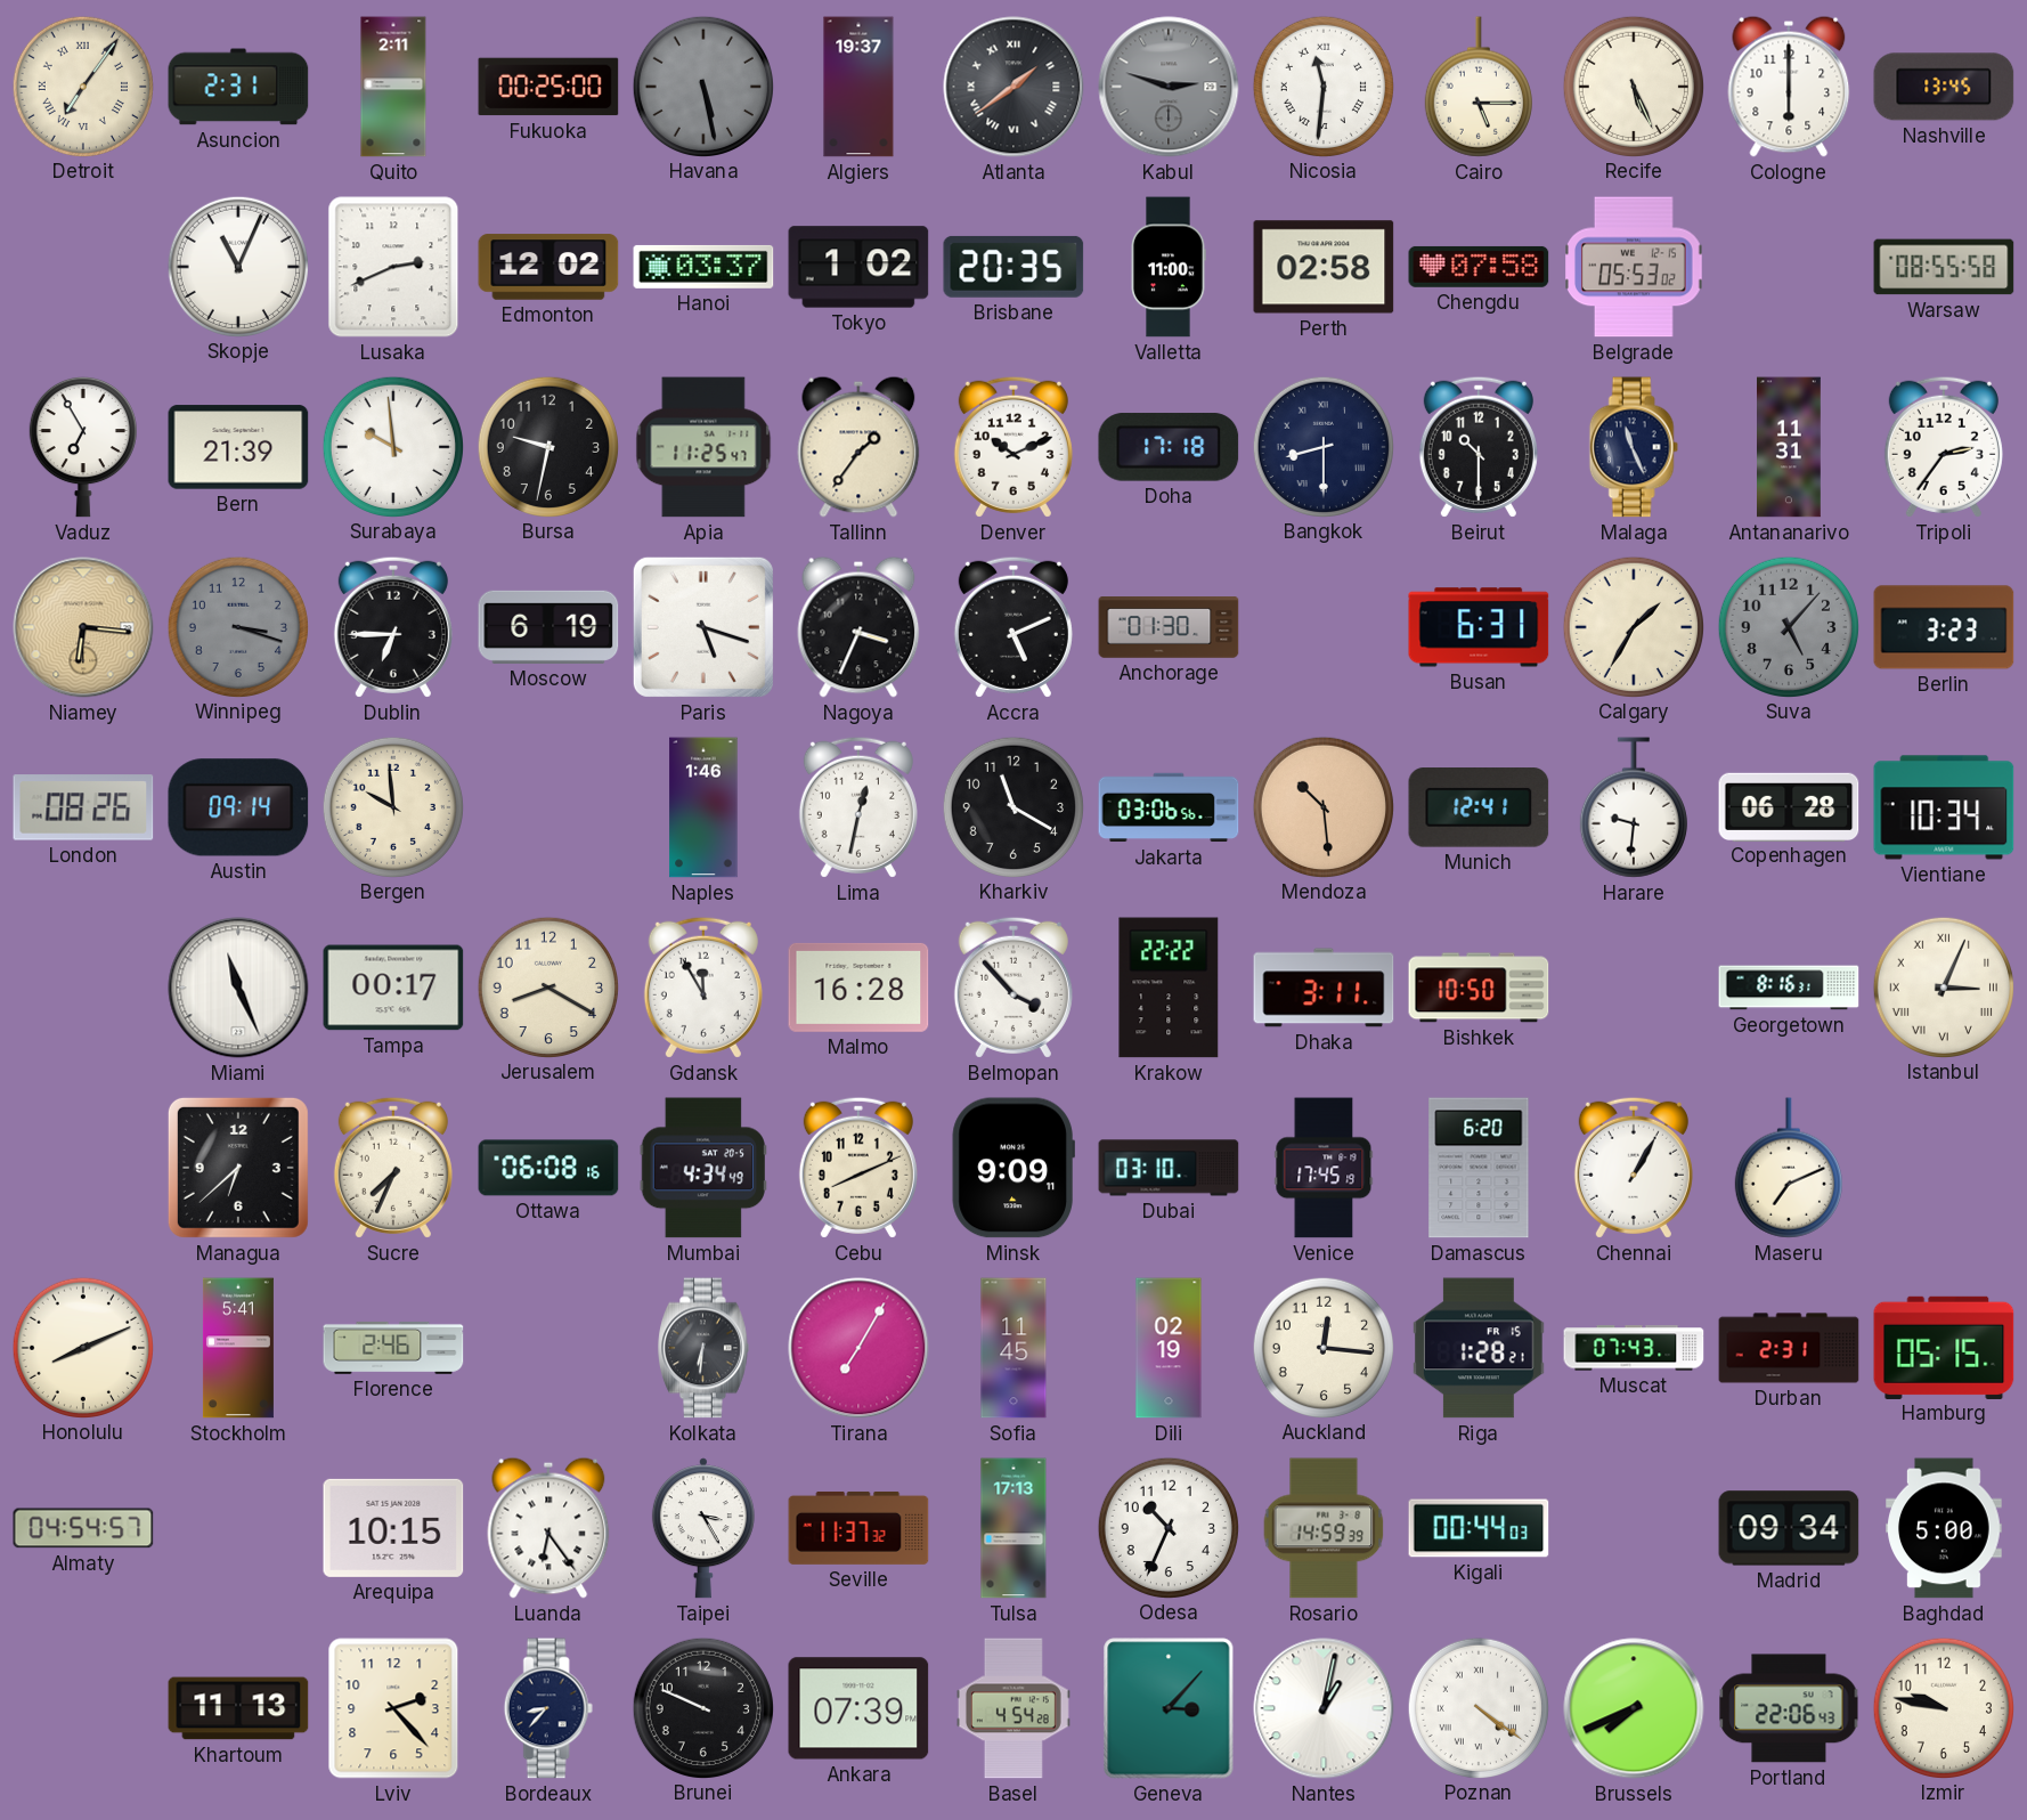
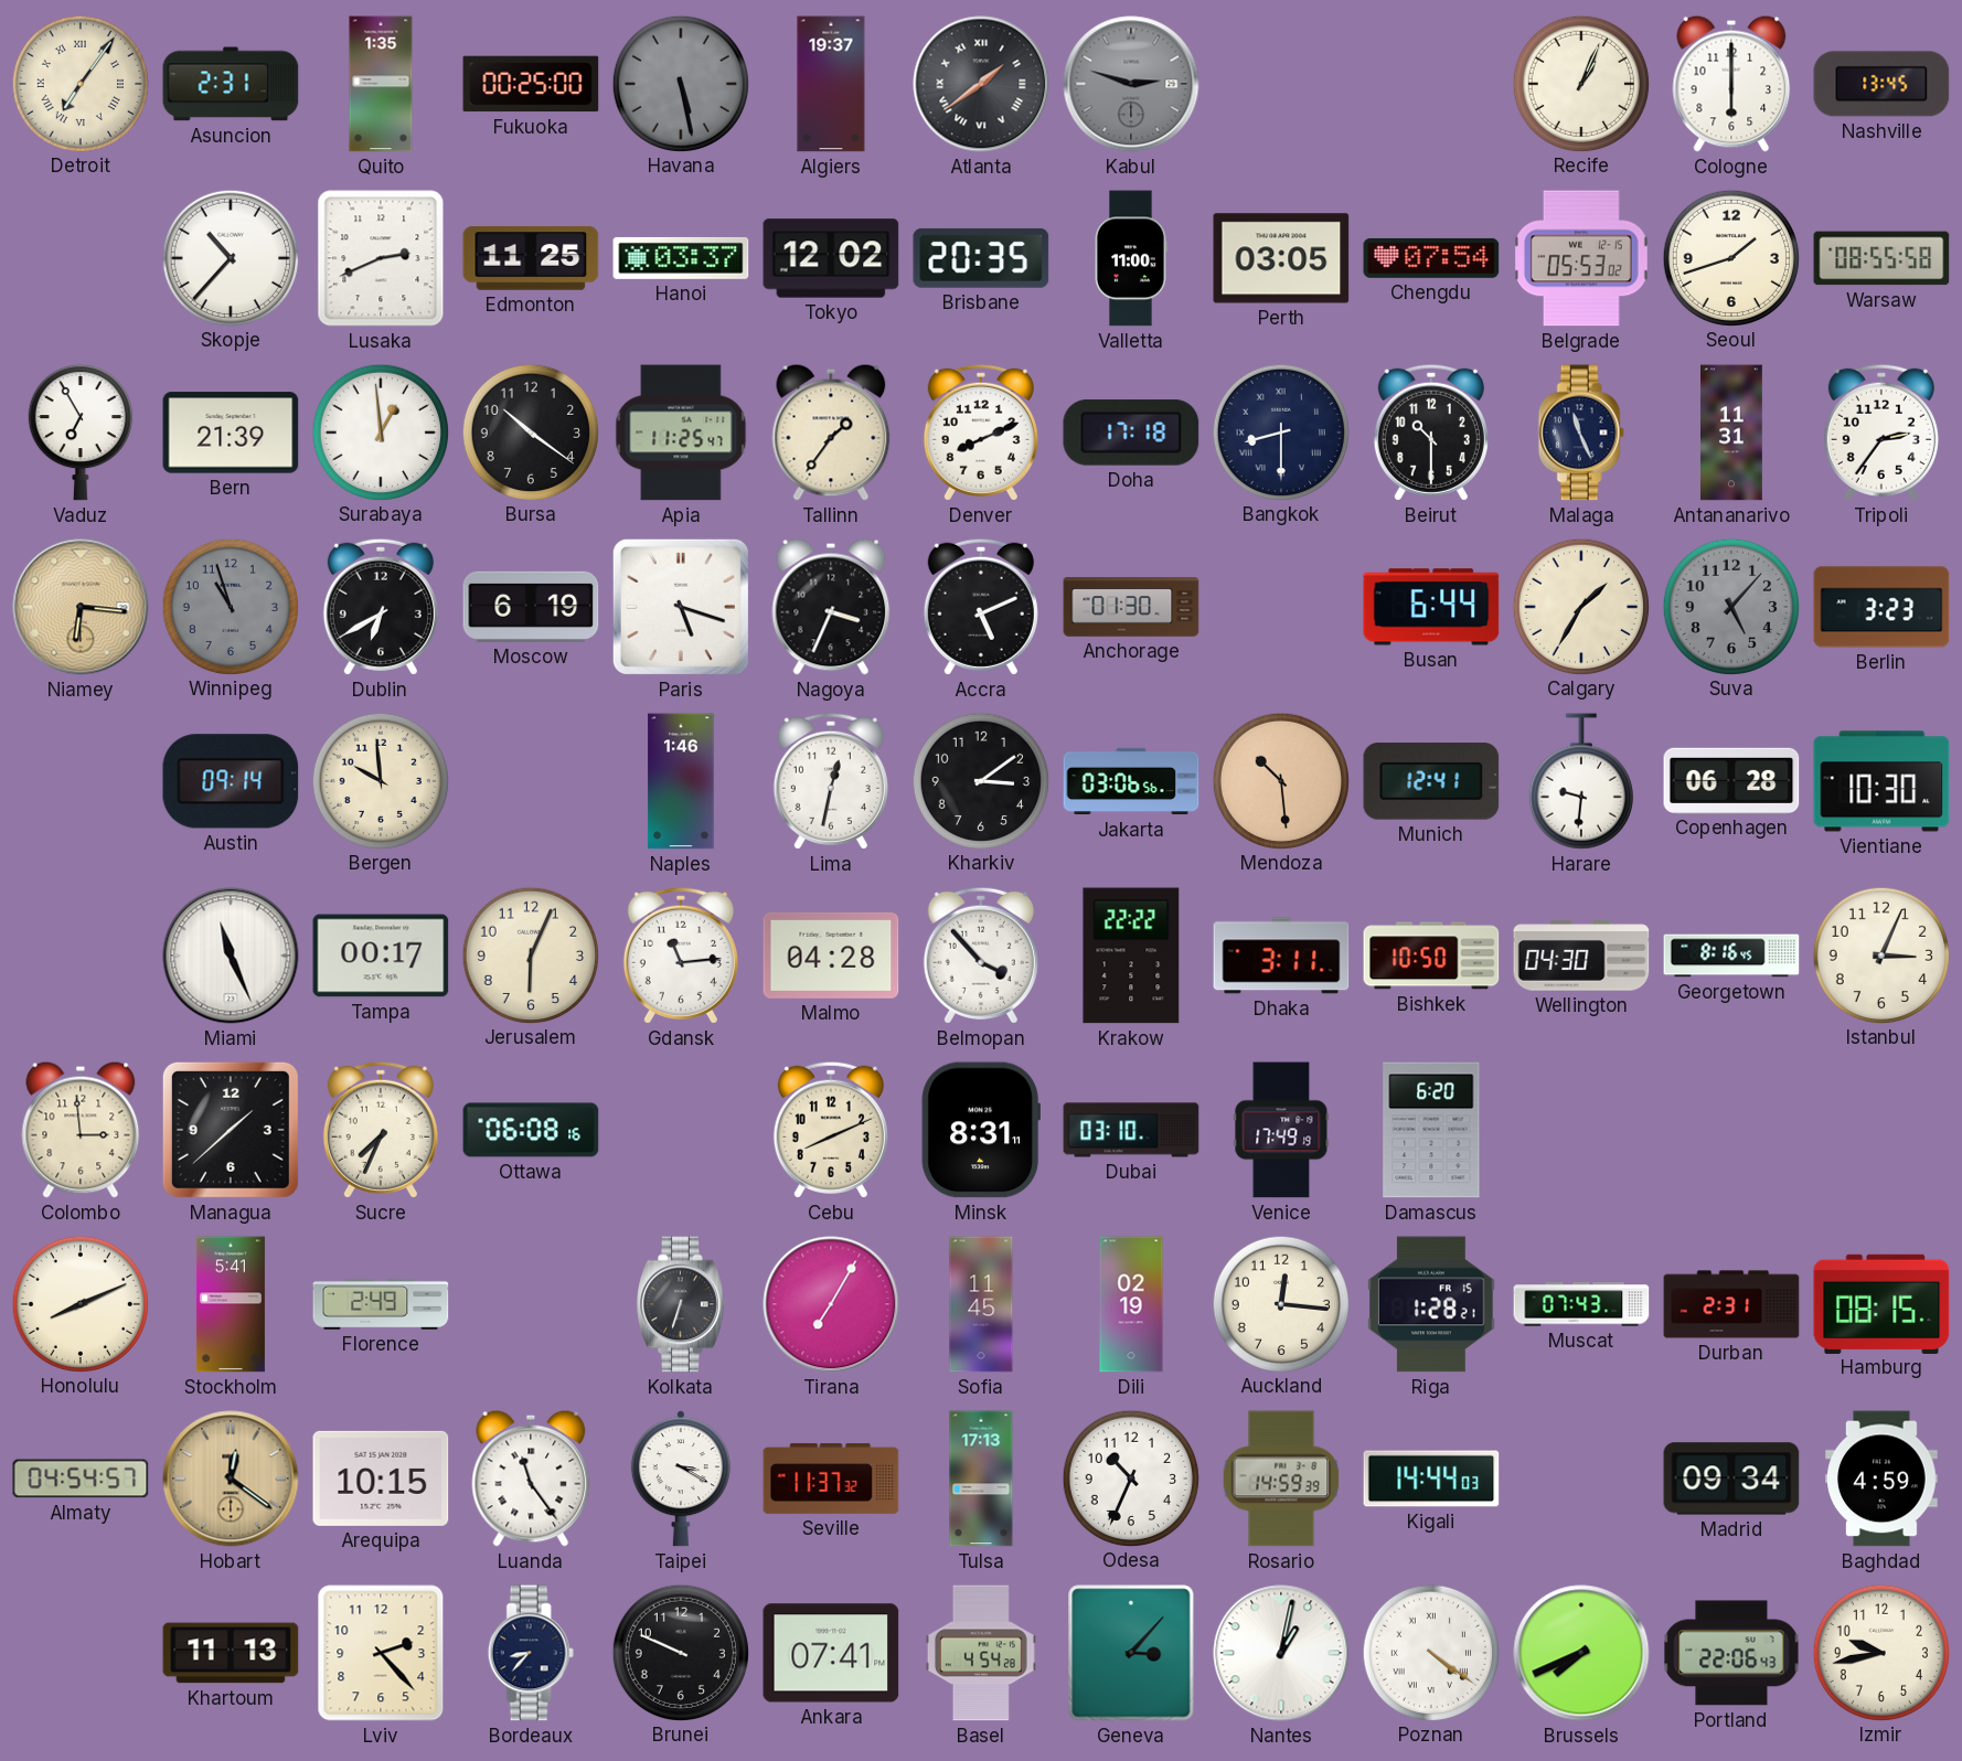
Quito: 2:11 -> 1:35 (381, 84)
Nicosia: 11:31 -> none (1322, 86)
Cairo: 5:15 -> none (1479, 87)
Recife: 5:26 -> 1:04 (1580, 83)
Skopje: 11:04 -> 10:37 (230, 257)
Edmonton: 12:02 -> 11:25 (531, 258)
Tokyo: 1:02 -> 12:02 (831, 258)
Perth: 02:58 -> 03:05 (1281, 258)
Chengdu: 07:58 -> 07:54 (1431, 258)
Seoul: none -> 1:42 (1730, 257)
Surabaya: 9:59 -> 12:59 (380, 431)
Bursa: 9:32 -> 10:21 (530, 431)
Denver: 10:11 -> 8:11 (981, 433)
Winnipeg: 3:18 -> 10:57 (230, 606)
Dublin: 6:45 -> 6:40 (381, 607)
Busan: 6:31 -> 6:44 (1431, 607)
London: 08:26 -> none (83, 807)
Kharkiv: 11:20 -> 3:09 (980, 780)
Vientiane: 10:34 -> 10:30 (1881, 781)
Jerusalem: 8:20 -> 6:04 (530, 954)
Gdansk: 11:55 -> 11:14 (681, 956)
Malmo: 16:28 -> 04:28 (831, 956)
Wellington: none -> 04:30 (1581, 956)
Georgetown: 8:16:31 -> 8:16:45 (1731, 956)
Istanbul numerals: Roman -> Arabic (1880, 954)
Colombo: none -> 2:59 (81, 1130)
Managua: 6:38 -> 1:38 (231, 1130)
Mumbai: 4:34 -> none (702, 1168)
Minsk: 9:09 -> 8:31 (981, 1130)
Venice: 17:45 -> 17:49 (1281, 1130)
Chennai: 1:05 -> none (1634, 1168)
Maseru: 7:11 -> none (1789, 1168)
Florence: 2:46 -> 2:49 (381, 1304)
Kolkata: 6:31 -> 6:33 (681, 1304)
Hamburg: 05:15 -> 08:15 (1881, 1303)
Hobart: none -> 12:21 (231, 1479)
Luanda: 6:24 -> 11:24 (531, 1479)
Taipei: 3:25 -> 3:20 (681, 1479)
Kigali: 00:44 -> 14:44 (1431, 1479)
Baghdad: 5:00 -> 4:59 (1881, 1479)
Ankara: 07:39 -> 07:41 (831, 1653)
Izmir: 9:47 -> 9:43 (1880, 1652)
